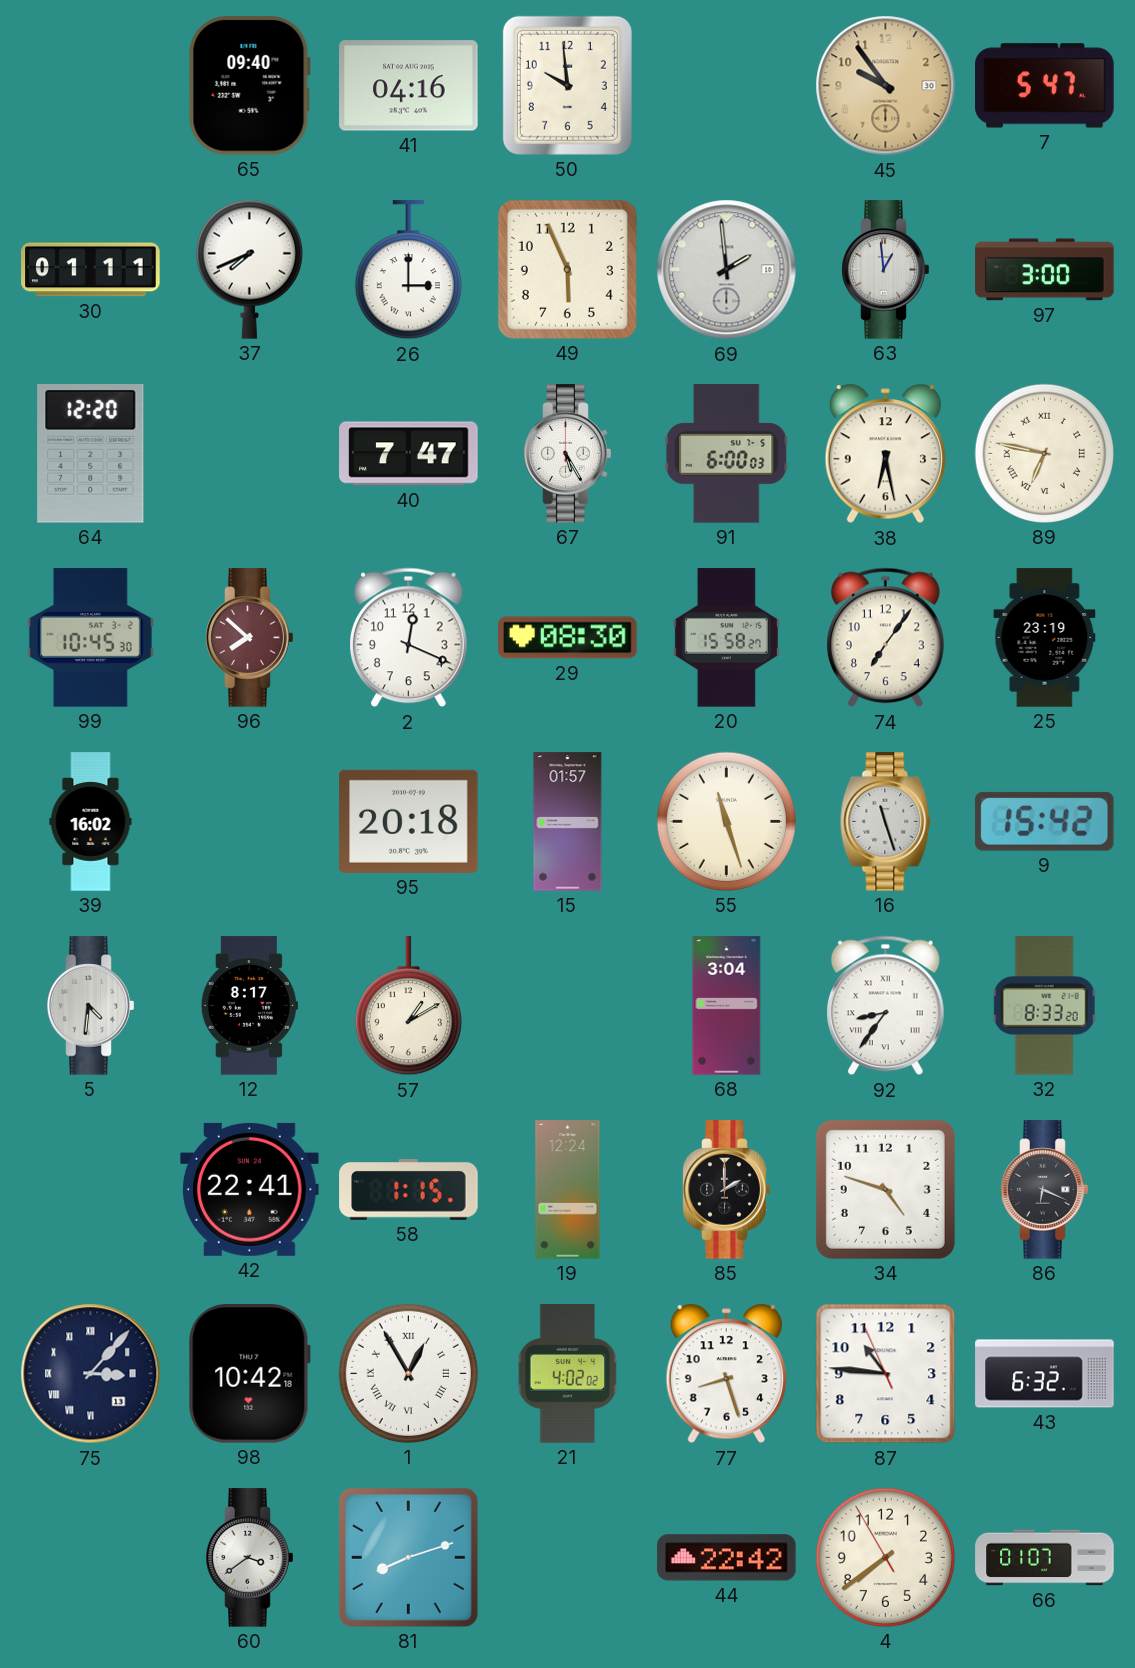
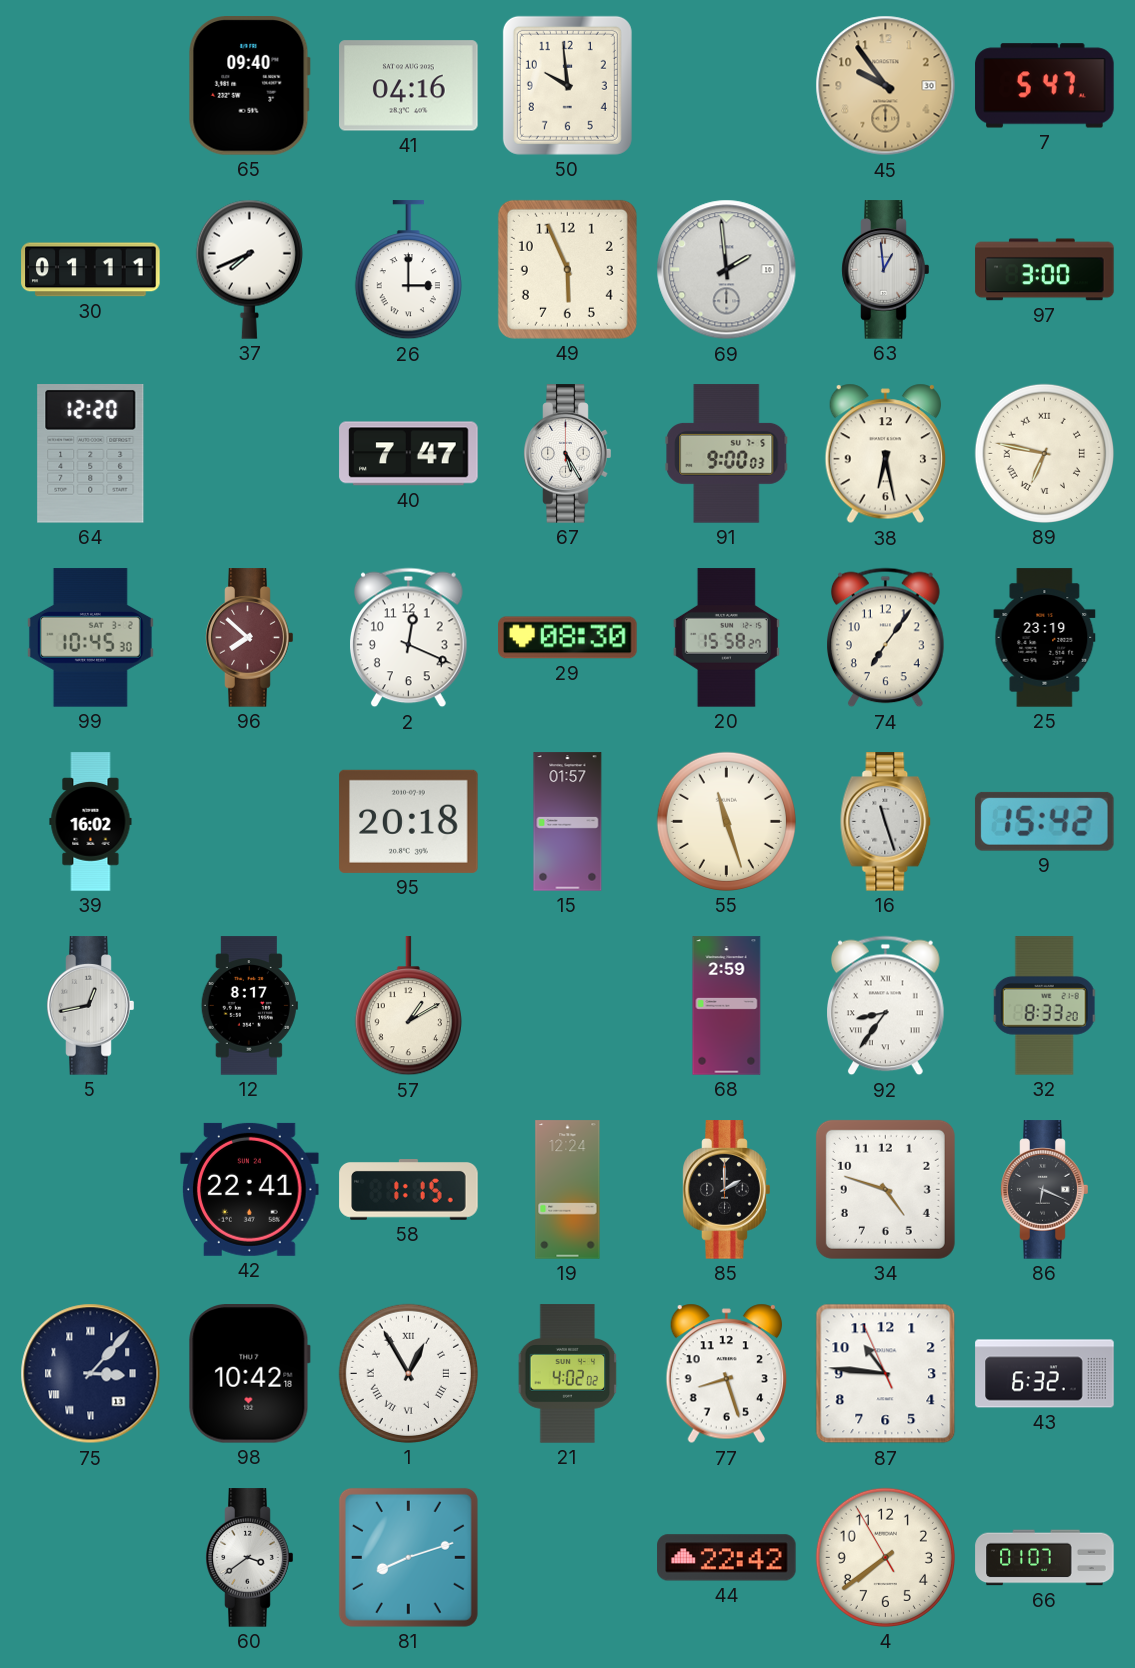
91: 6:00 -> 9:00 (727, 454)
5: 4:31 -> 12:43 (91, 1006)
68: 3:04 -> 2:59 (727, 1006)
